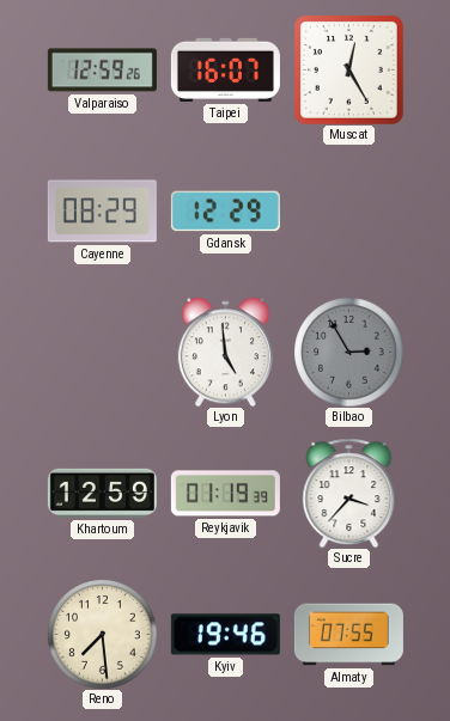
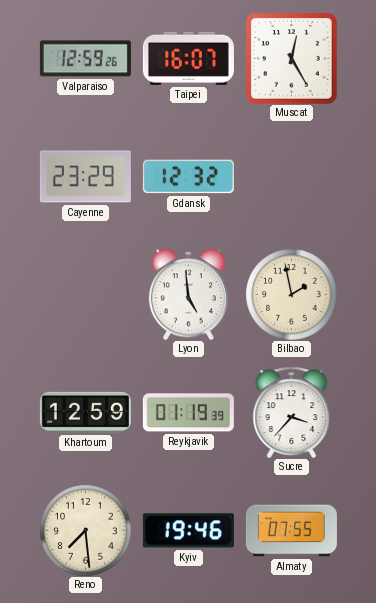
Cayenne: 08:29 -> 23:29 (85, 177)
Gdansk: 12:29 -> 12:32 (188, 177)
Bilbao: 2:55 -> 1:58 (291, 294)
Bilbao dial: grey -> cream (291, 294)
